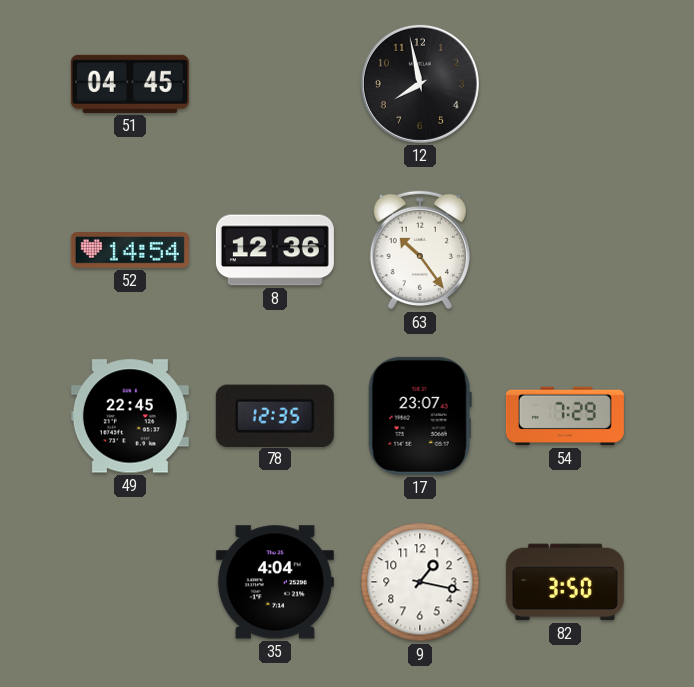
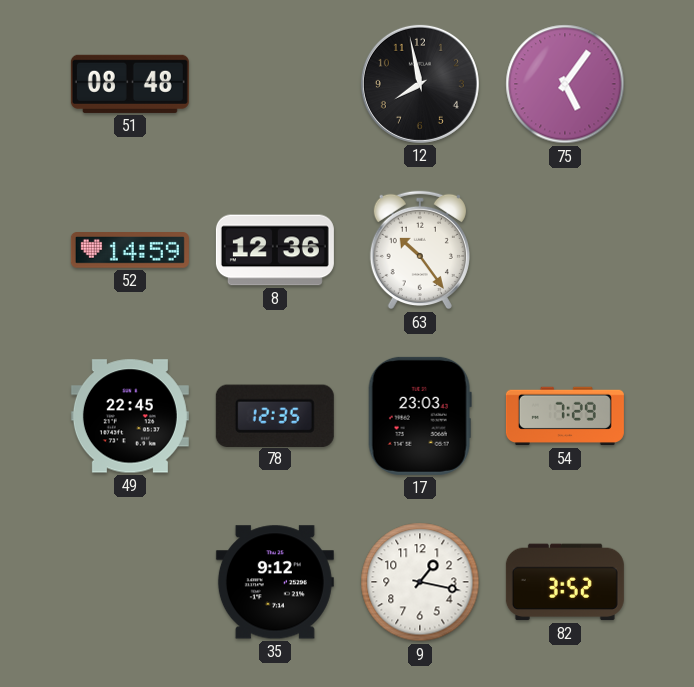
51: 04:45 -> 08:48 (130, 84)
75: none -> 5:06 (565, 84)
52: 14:54 -> 14:59 (130, 251)
17: 23:07 -> 23:03 (420, 416)
35: 4:04 -> 9:12 (275, 582)
82: 3:50 -> 3:52 (565, 582)
